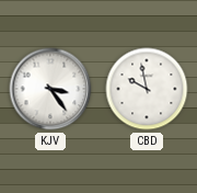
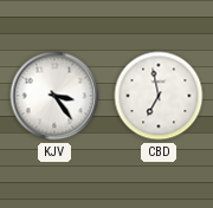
CBD: 9:58 -> 6:58 (159, 96)
